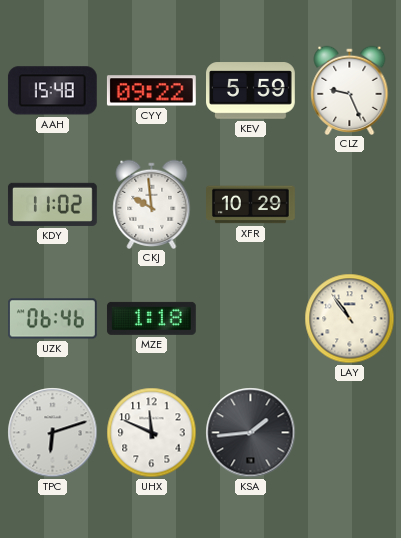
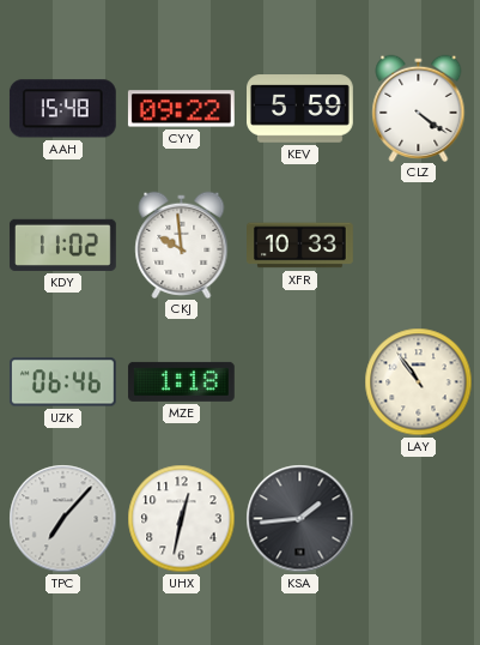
CLZ: 9:26 -> 4:21 (419, 108)
XFR: 10:29 -> 10:33 (300, 246)
TPC: 6:12 -> 7:07 (63, 519)
UHX: 11:49 -> 12:32 (182, 519)
